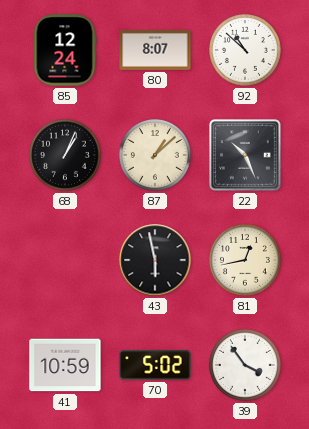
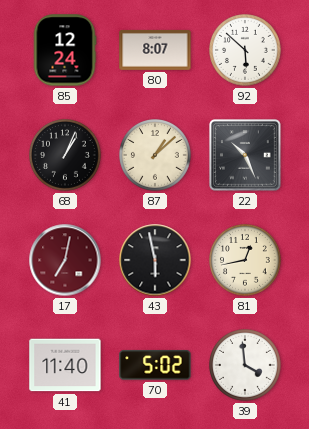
92: 10:52 -> 5:52 (246, 51)
17: none -> 7:02 (65, 260)
41: 10:59 -> 11:40 (65, 365)
39: 3:54 -> 3:59 (246, 366)
